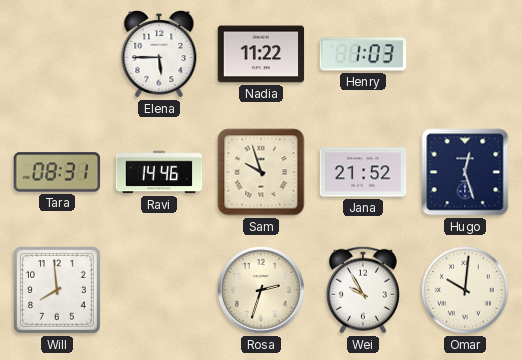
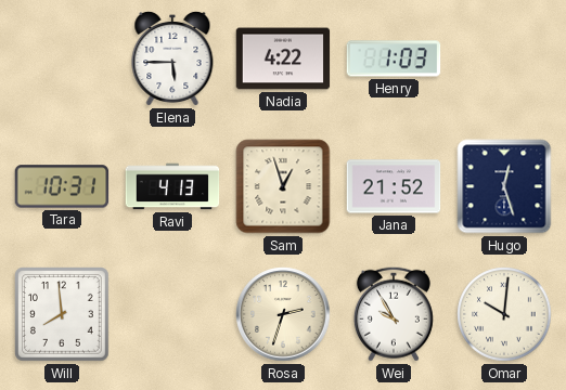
Nadia: 11:22 -> 4:22 (283, 58)
Tara: 08:31 -> 10:31 (62, 186)
Ravi: 14:46 -> 4:13 (172, 186)
Sam: 9:57 -> 12:57 (283, 186)
